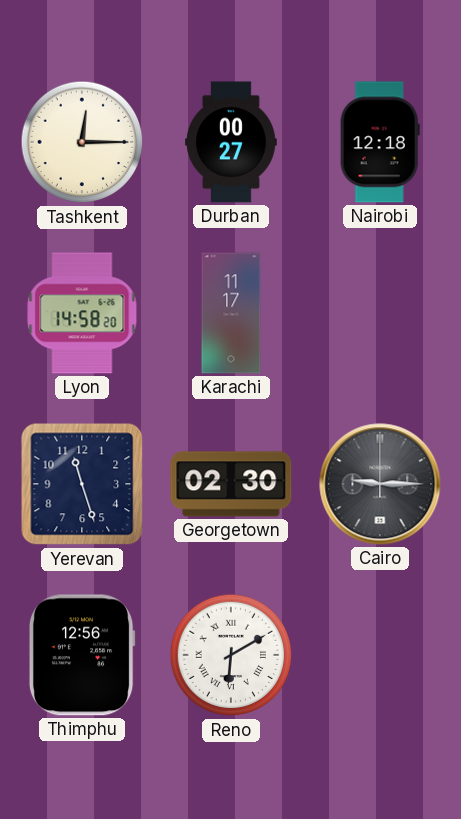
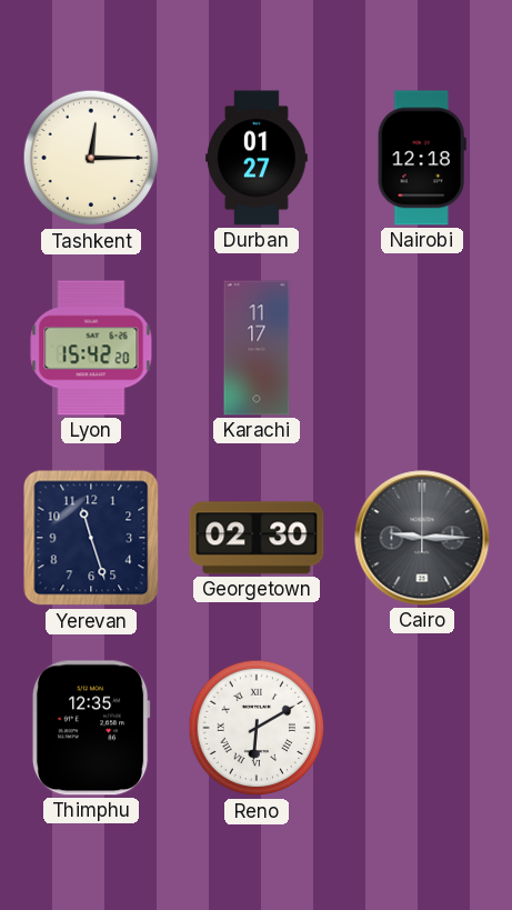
Durban: 00:27 -> 01:27 (257, 158)
Lyon: 14:58 -> 15:42 (91, 348)
Thimphu: 12:56 -> 12:35 (91, 728)
